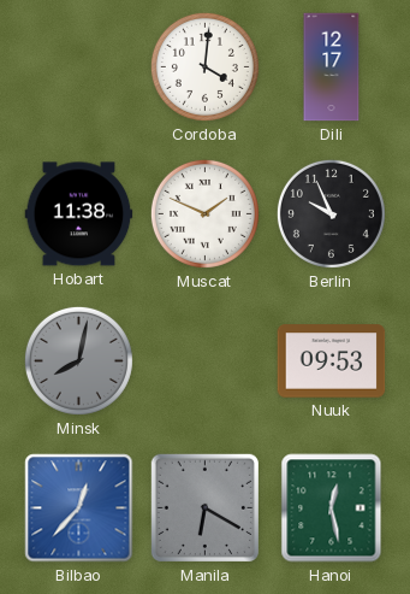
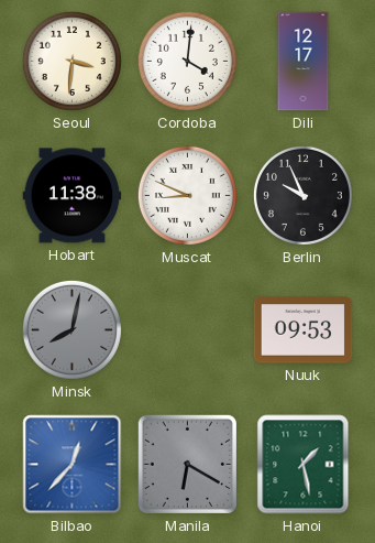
Seoul: none -> 3:31 (71, 61)
Muscat: 1:49 -> 8:49 (187, 195)
Hanoi: 12:28 -> 1:28 (304, 465)
